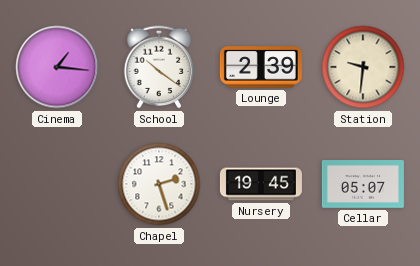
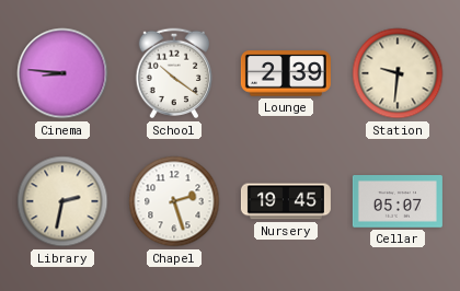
Cinema: 1:16 -> 8:46 (62, 73)
Library: none -> 2:32 (62, 201)
